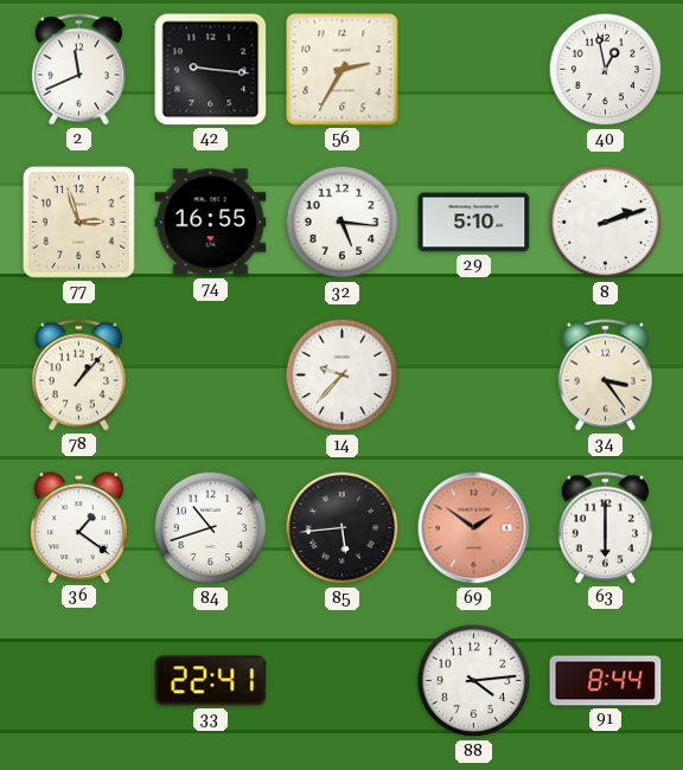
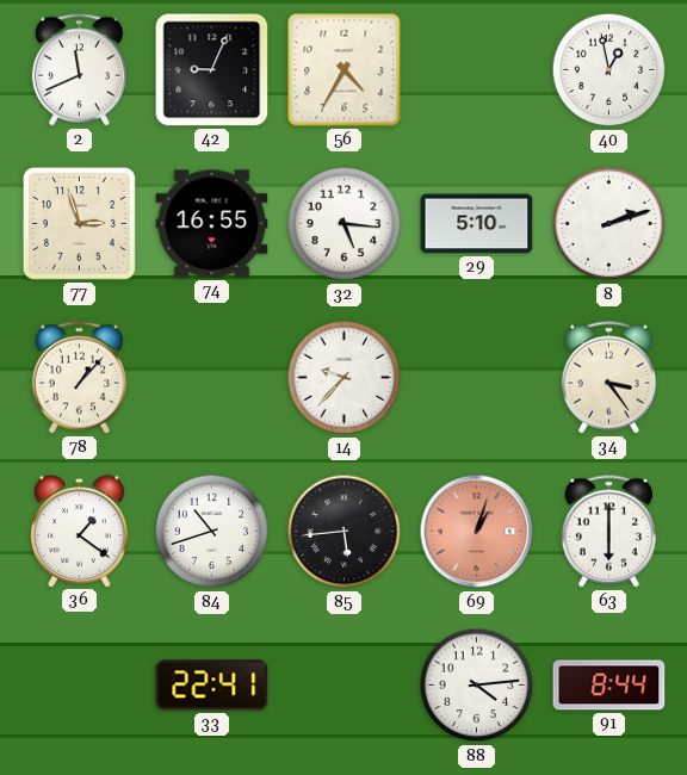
42: 9:16 -> 9:04 (212, 70)
56: 2:35 -> 4:35 (345, 70)
69: 1:51 -> 1:03 (477, 532)
